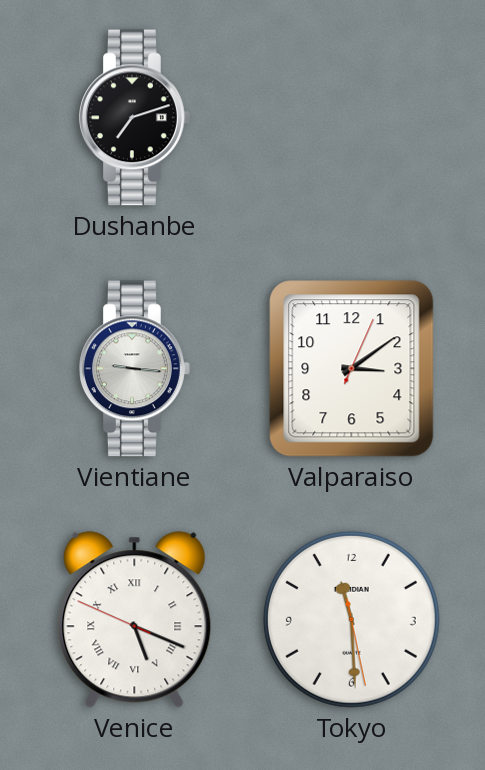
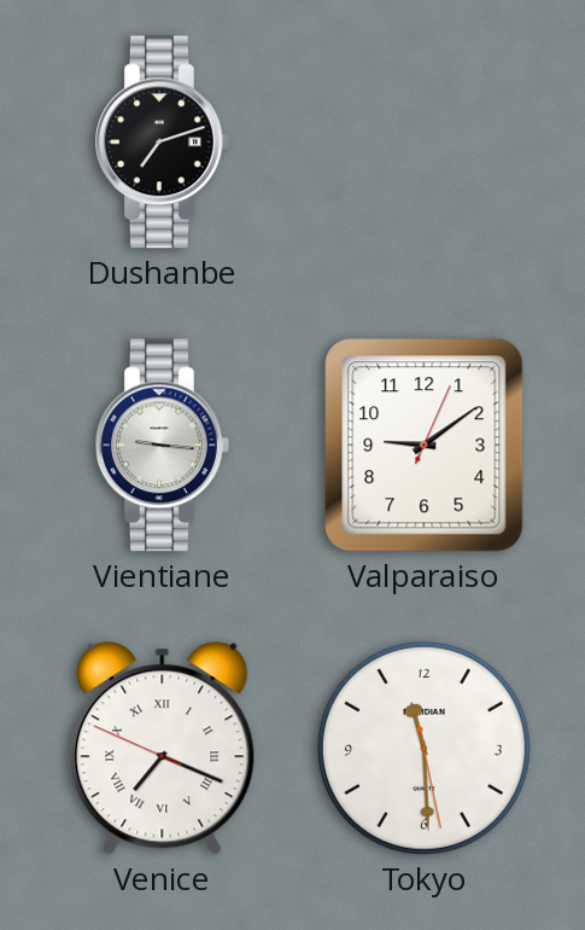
Valparaiso: 3:09 -> 9:09 (425, 446)
Venice: 5:18 -> 7:18 (163, 749)
